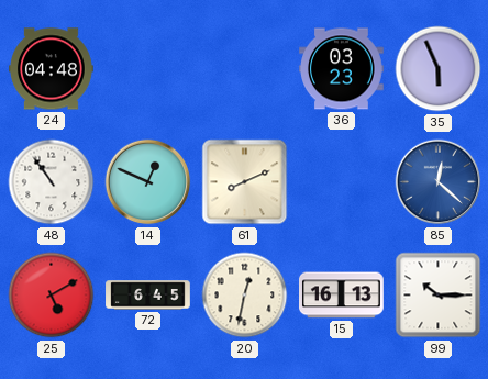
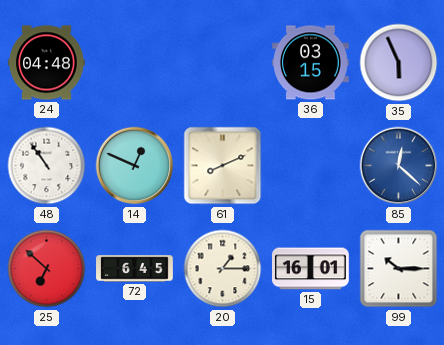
36: 03:23 -> 03:15 (311, 63)
25: 5:10 -> 6:52 (47, 269)
20: 12:32 -> 1:15 (223, 269)
15: 16:13 -> 16:01 (311, 269)
